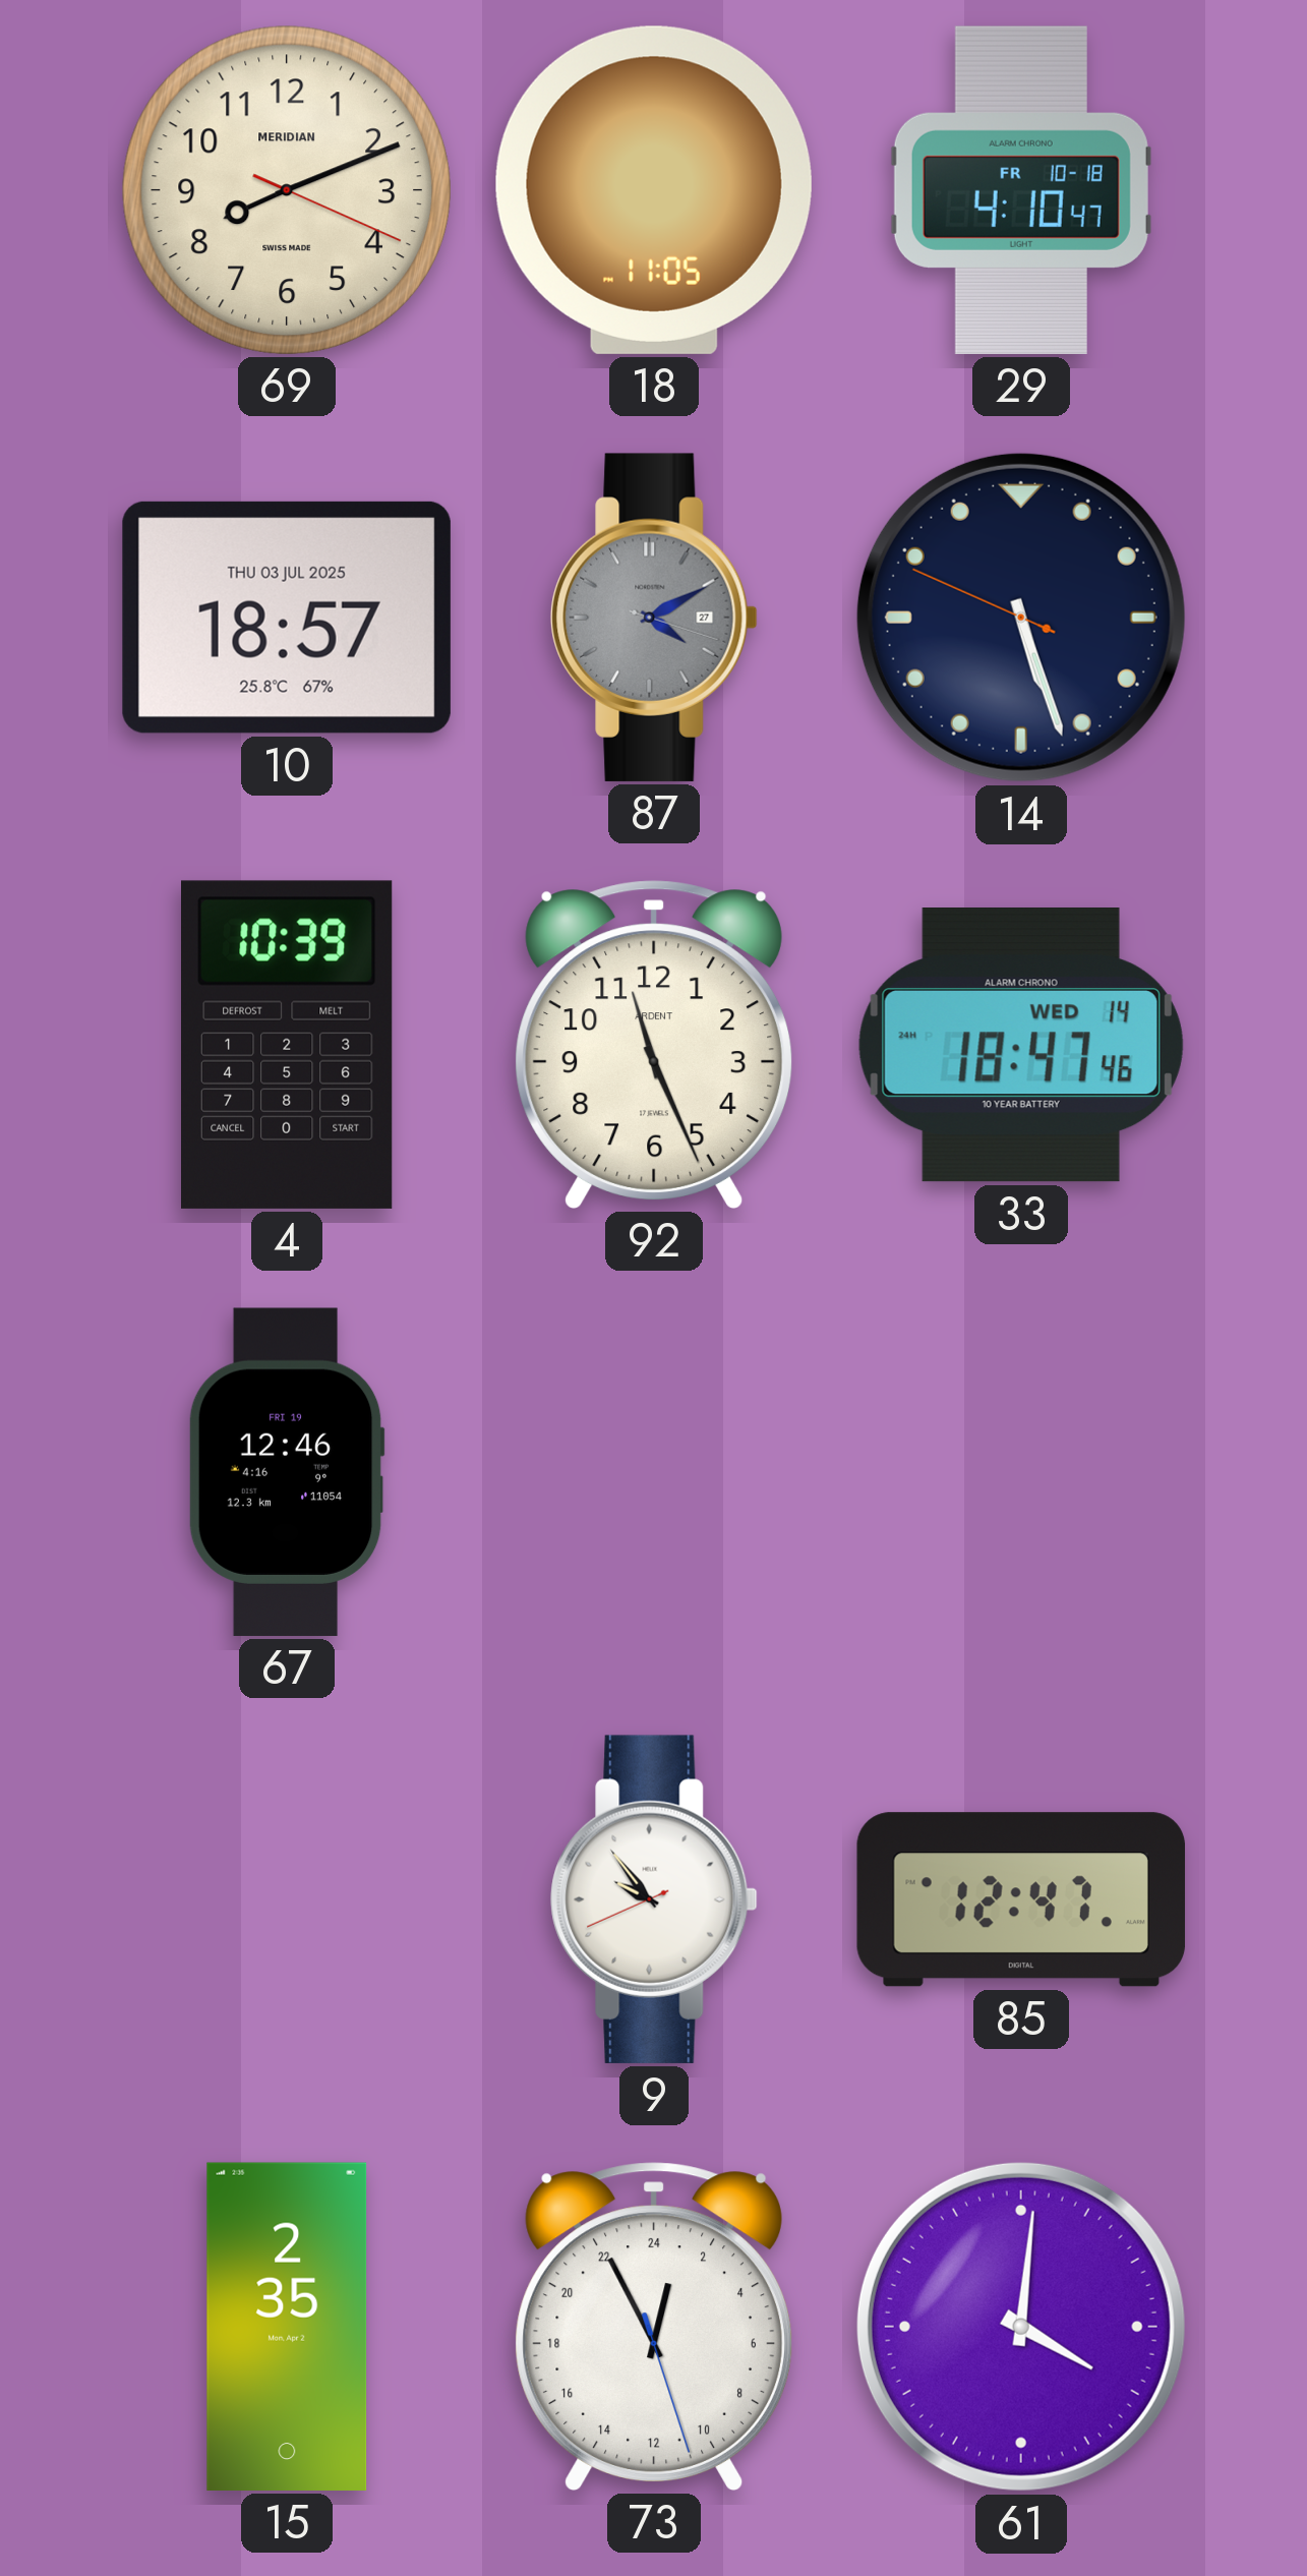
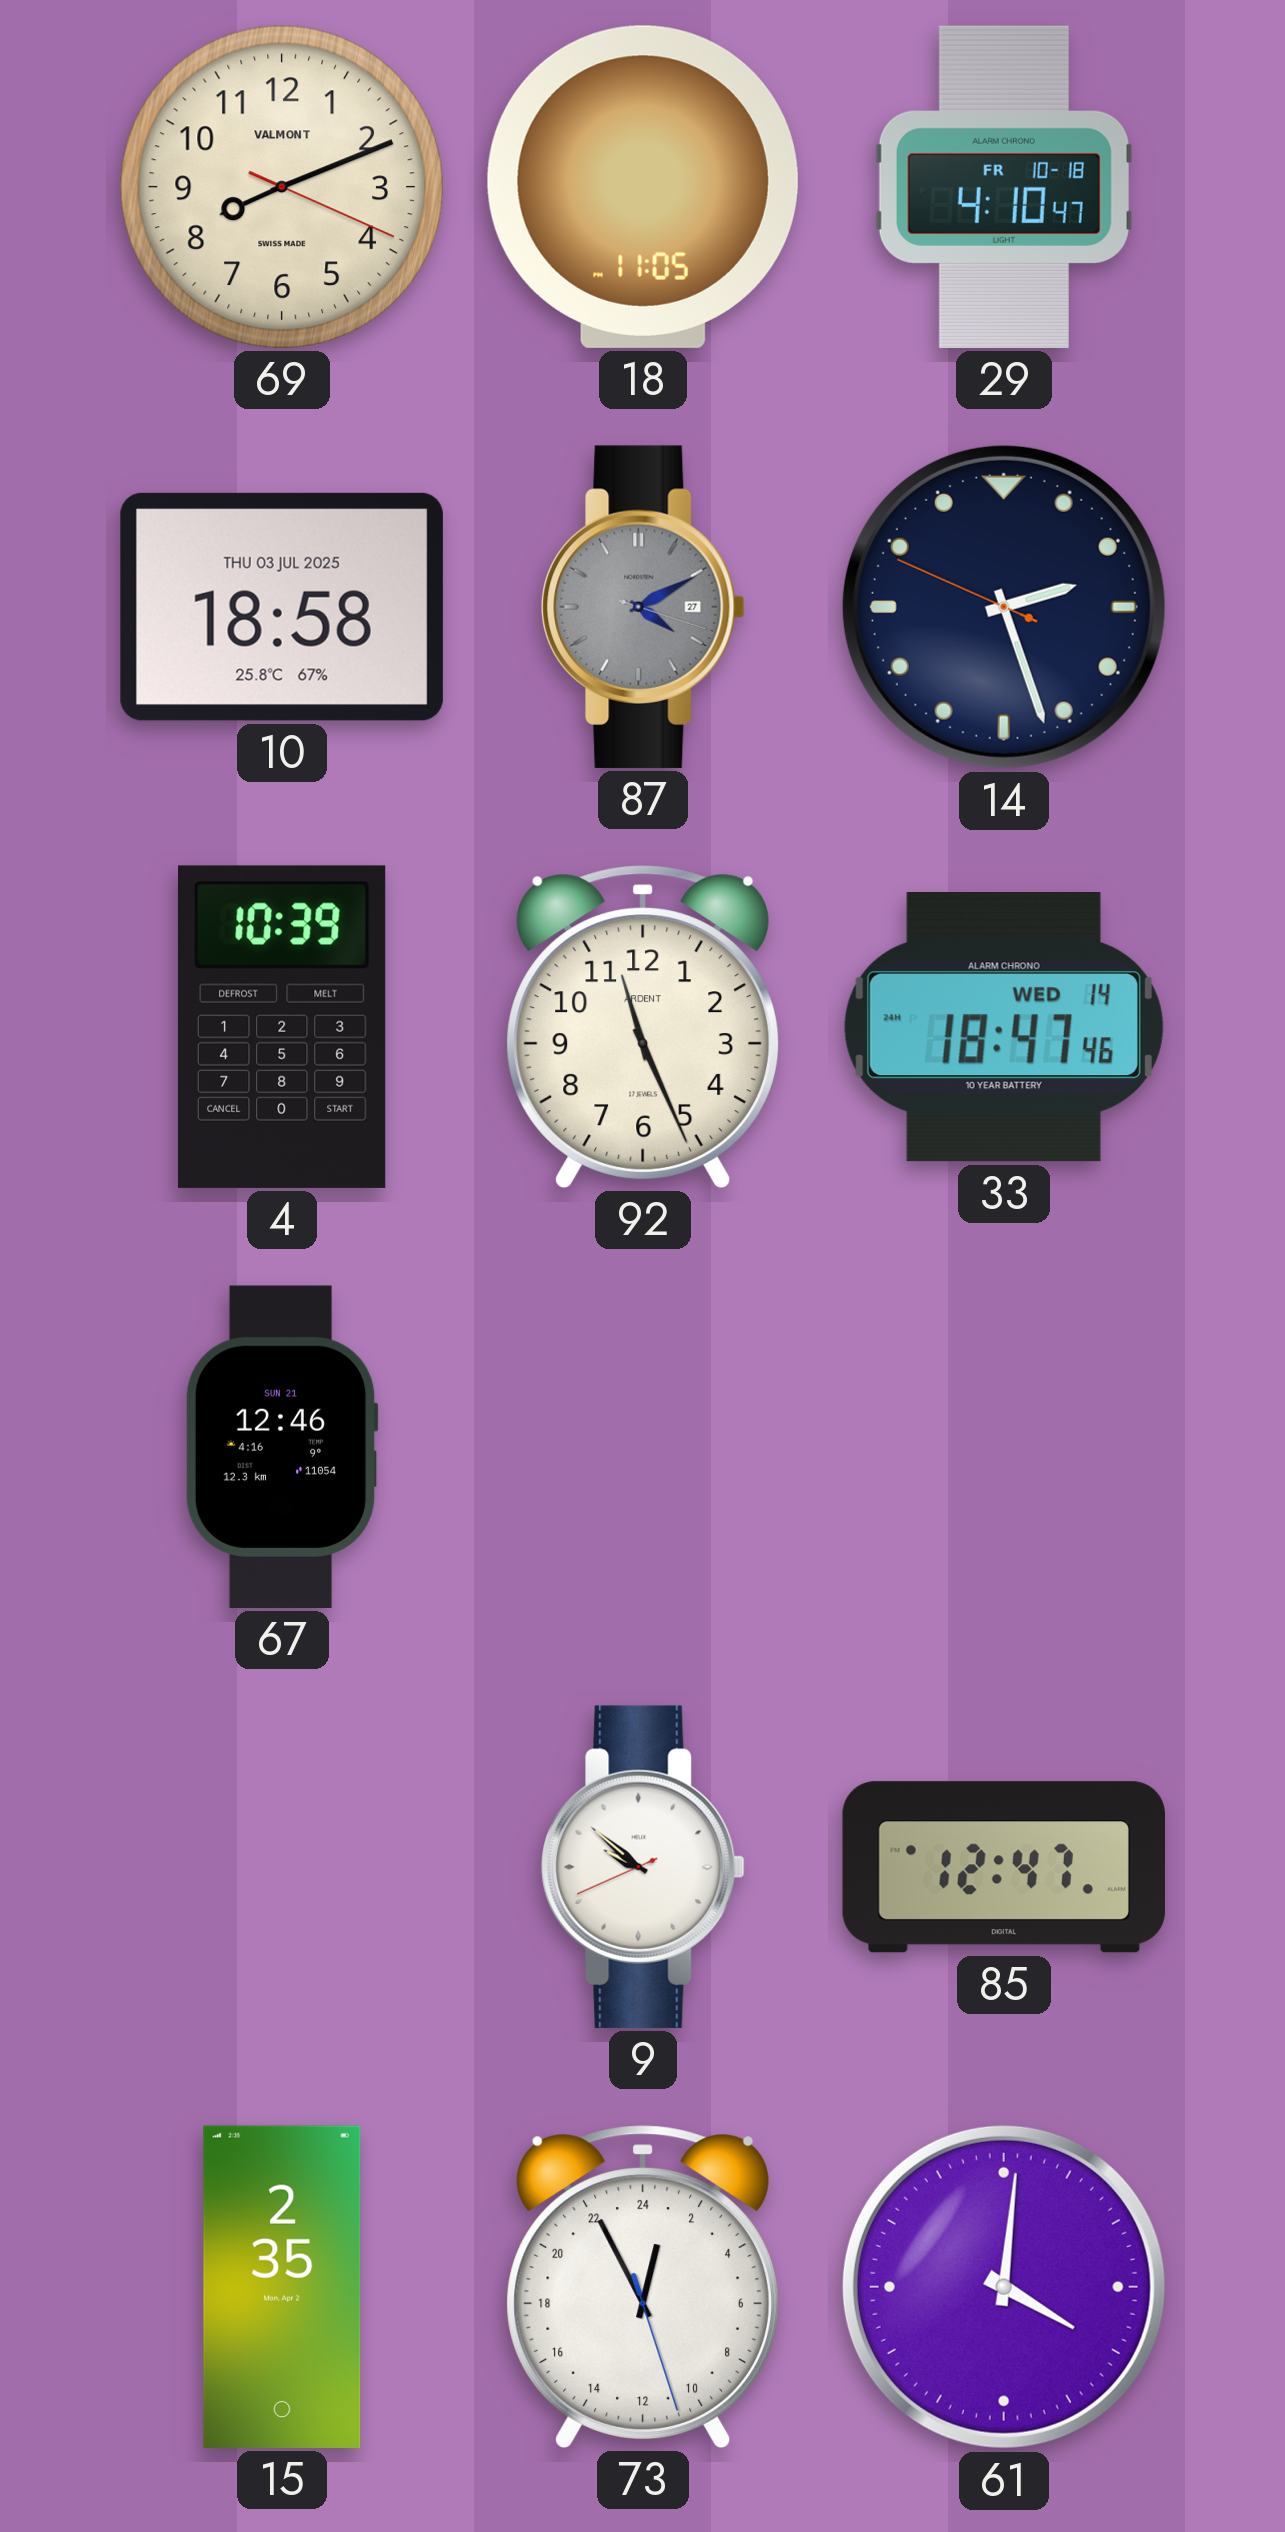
69 brand: MERIDIAN -> VALMONT (282, 187)
10: 18:57 -> 18:58 (282, 607)
14: 5:26 -> 2:26 (1004, 607)
67 date: FRI 19 -> SUN 21 (282, 1447)
9: 9:53 -> 9:51 (643, 1867)
